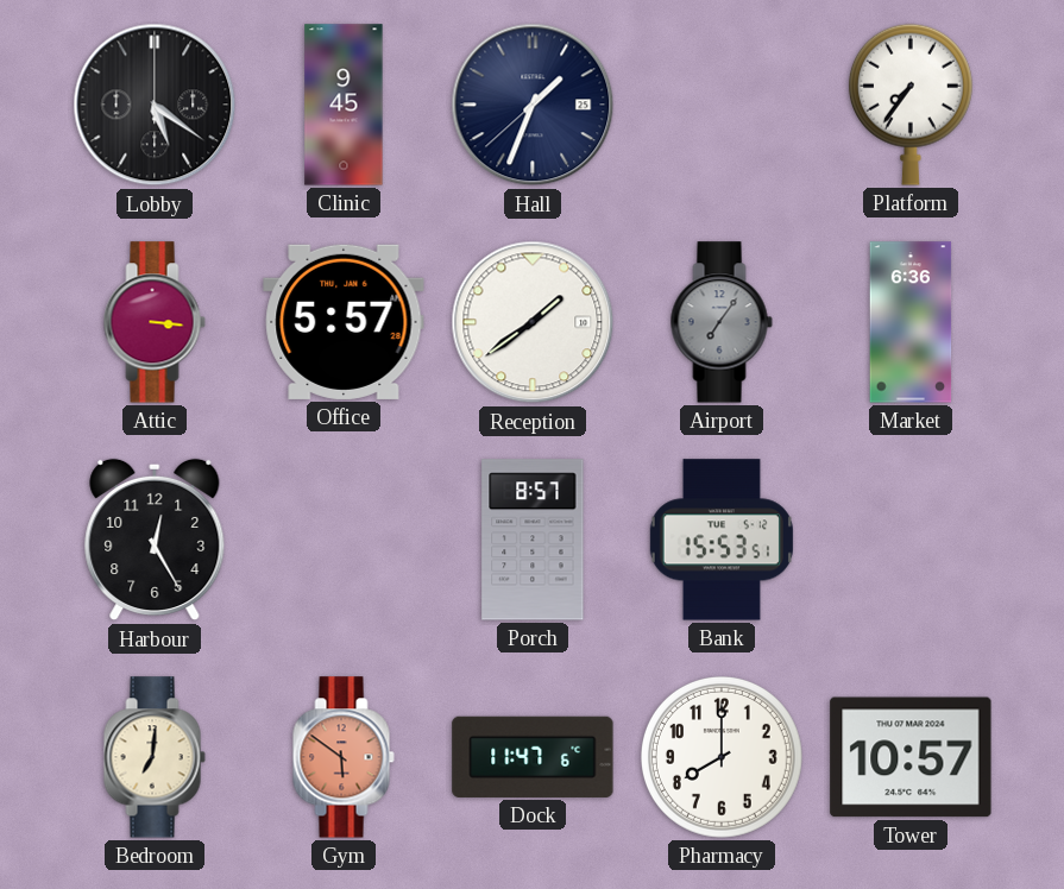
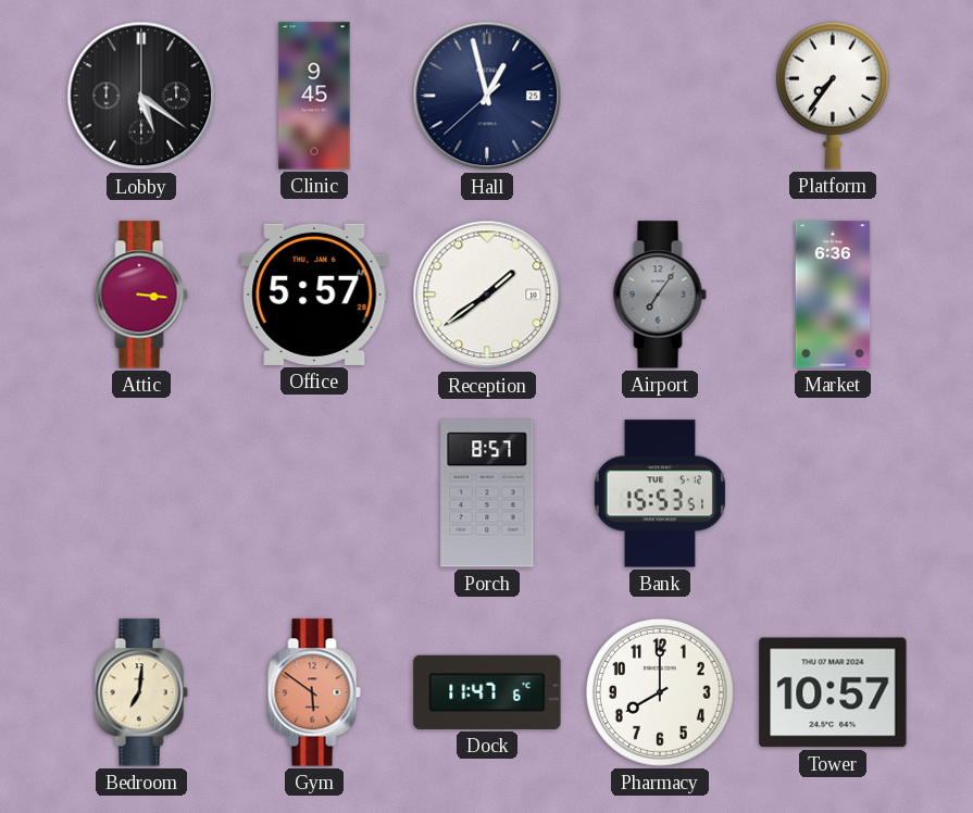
Hall: 1:33 -> 12:57 (487, 96)
Harbour: 12:25 -> none (155, 540)
